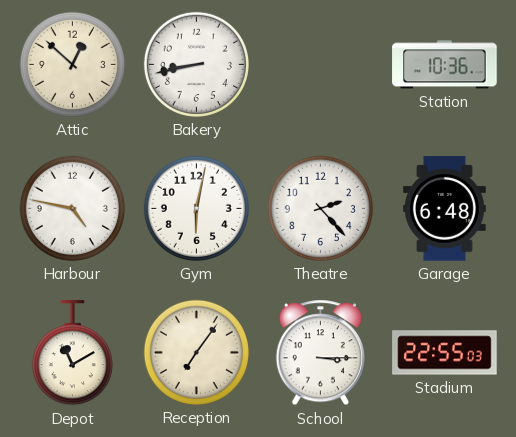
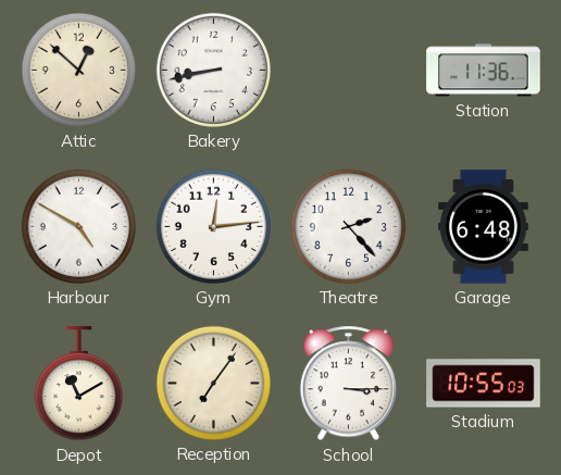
Station: 10:36 -> 11:36 (484, 71)
Harbour: 4:47 -> 4:50 (78, 226)
Gym: 6:02 -> 12:14 (213, 226)
Stadium: 22:55 -> 10:55 (484, 384)
